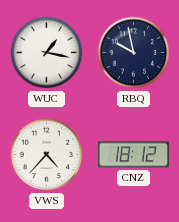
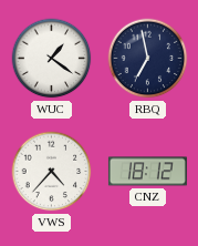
WUC: 1:17 -> 1:21 (52, 59)
RBQ: 9:58 -> 6:58 (148, 59)
